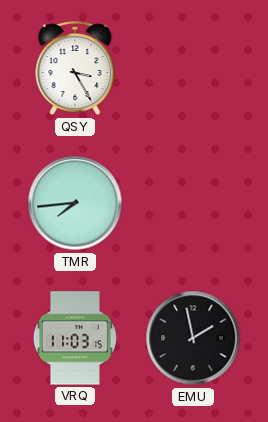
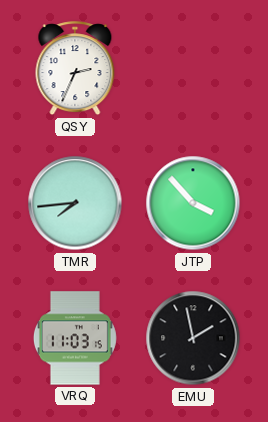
QSY: 3:25 -> 2:34 (75, 69)
JTP: none -> 3:53 (193, 203)
